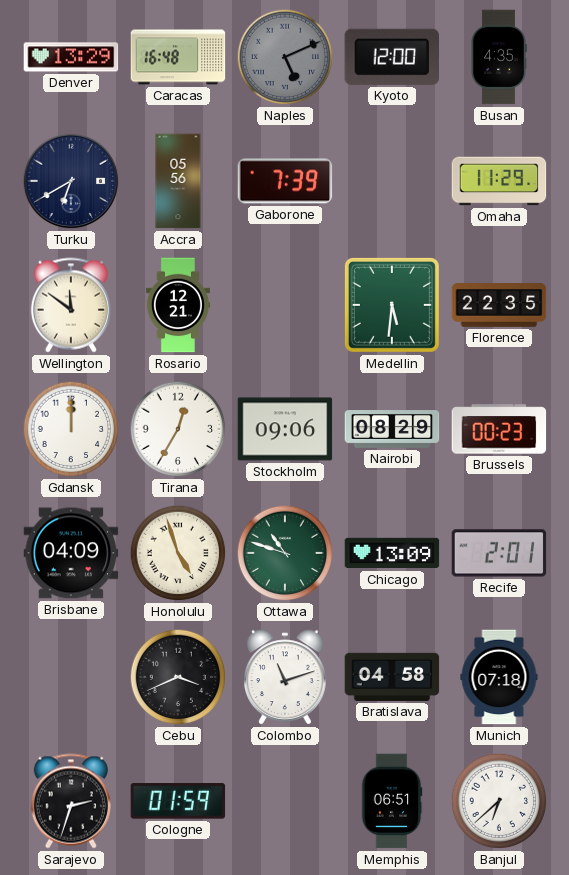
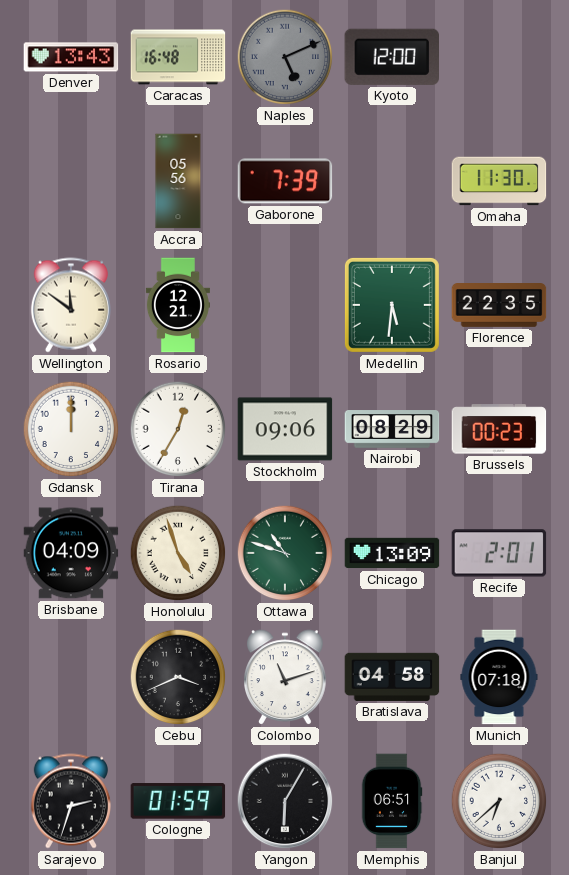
Denver: 13:29 -> 13:43 (71, 57)
Busan: 4:35 -> none (499, 57)
Turku: 6:40 -> none (71, 181)
Omaha: 11:29 -> 11:30 (499, 181)
Yangon: none -> 6:05 (285, 801)
